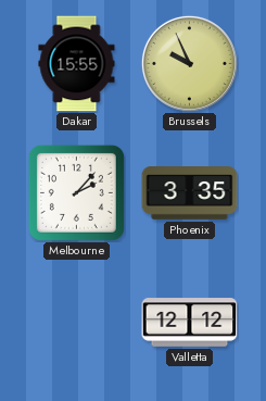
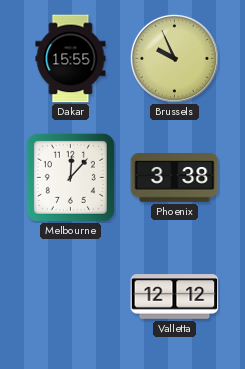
Melbourne: 2:07 -> 12:07 (70, 177)
Phoenix: 3:35 -> 3:38 (175, 178)
